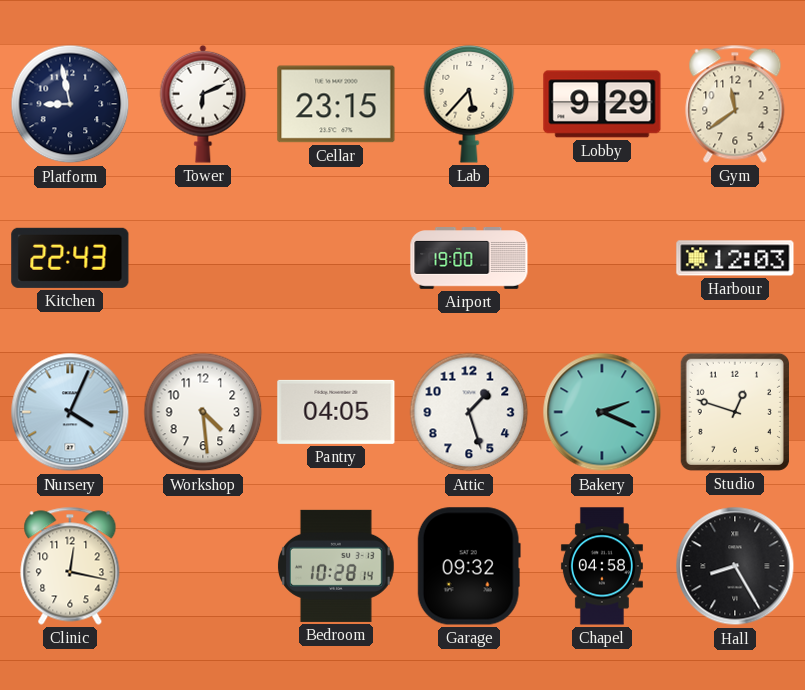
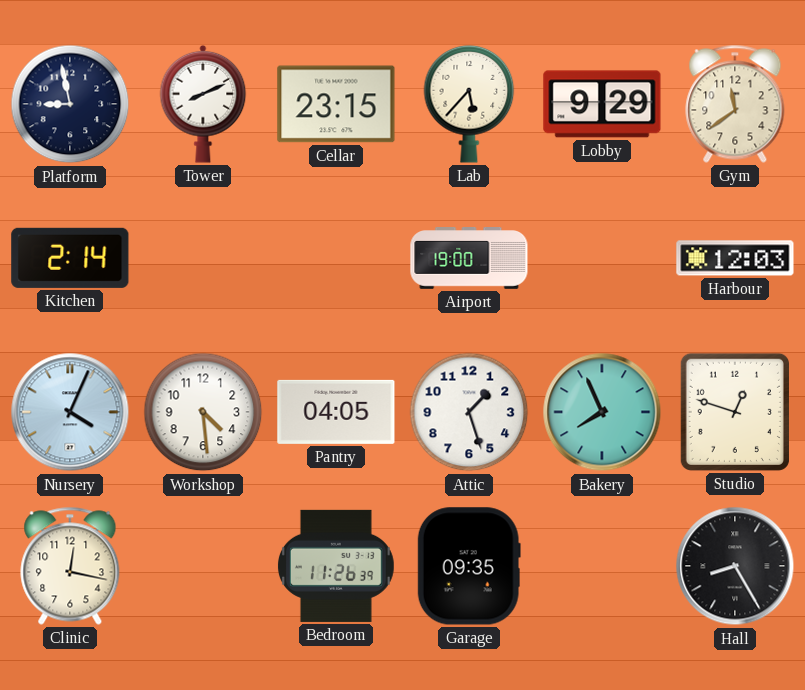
Tower: 6:11 -> 8:11 (203, 104)
Kitchen: 22:43 -> 2:14 (70, 258)
Bakery: 2:19 -> 7:56 (602, 412)
Bedroom: 10:28 -> 11:26 (336, 566)
Garage: 09:32 -> 09:35 (469, 566)
Chapel: 04:58 -> none (602, 566)
